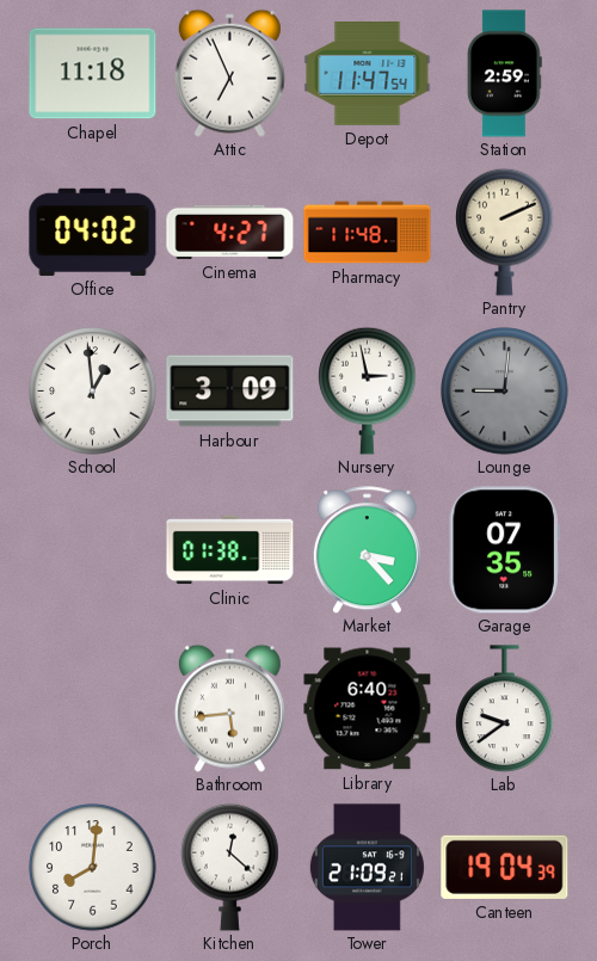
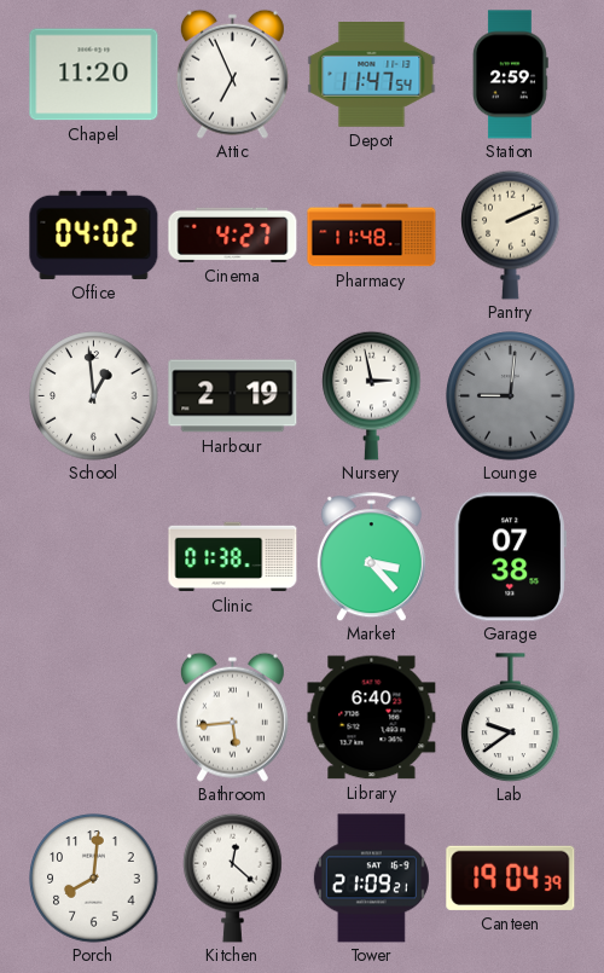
Chapel: 11:18 -> 11:20 (94, 75)
Harbour: 3:09 -> 2:19 (233, 396)
Garage: 07:35 -> 07:38 (510, 557)
